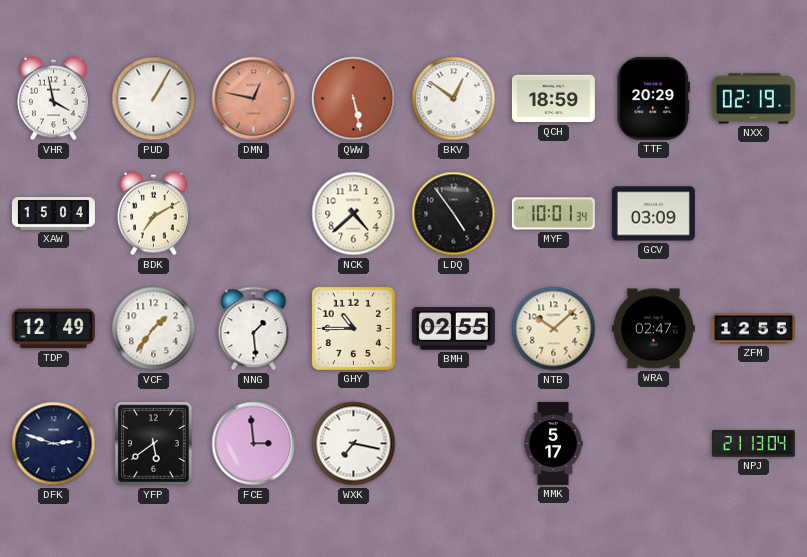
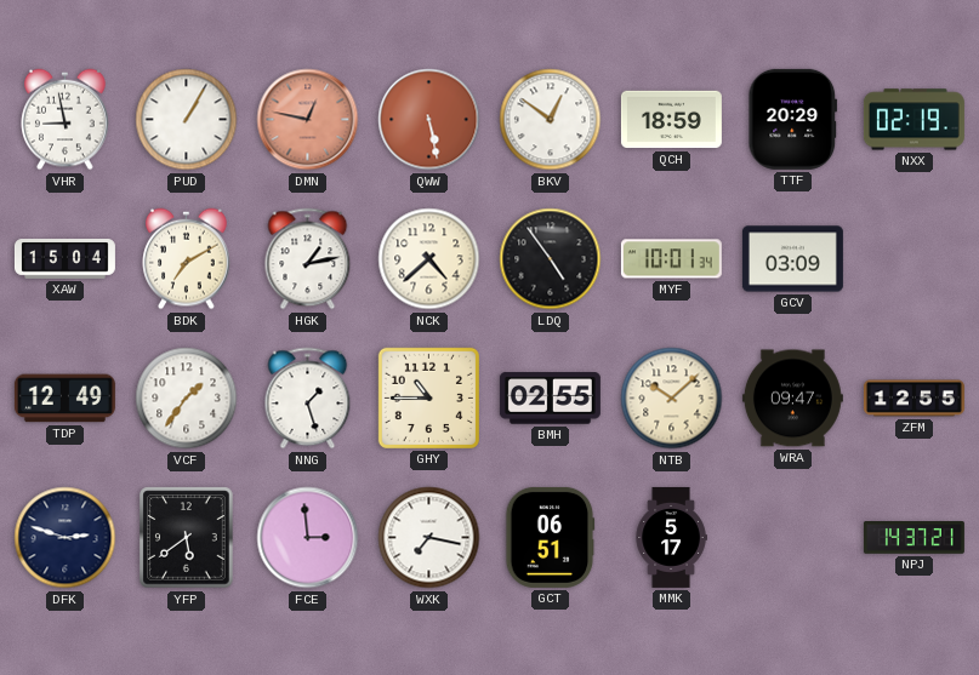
VHR: 3:58 -> 8:58 (66, 120)
HGK: none -> 1:13 (308, 259)
NNG: 1:29 -> 1:27 (308, 399)
WRA: 02:47 -> 09:47 (792, 399)
GCT: none -> 06:51 (551, 537)
NPJ: 21:13 -> 14:37 (913, 538)
